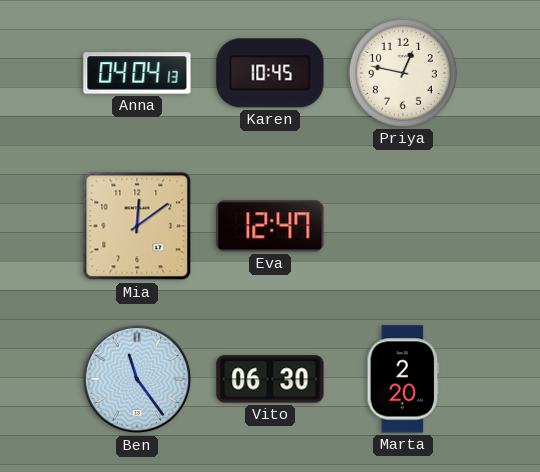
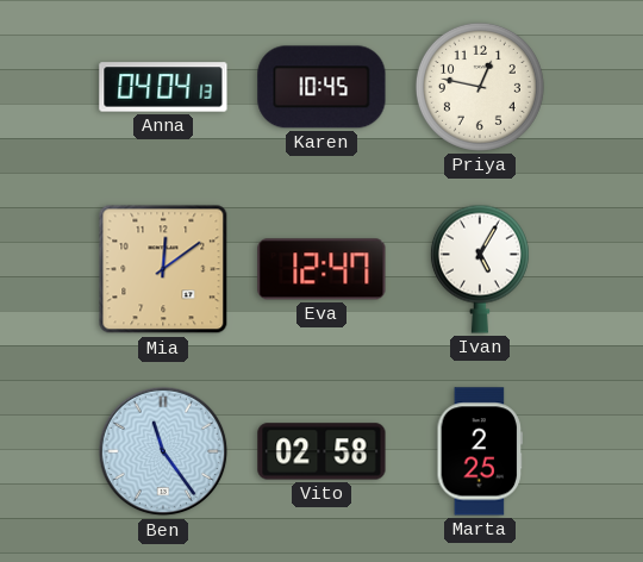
Ivan: none -> 5:05 (480, 269)
Vito: 06:30 -> 02:58 (321, 451)
Marta: 2:20 -> 2:25 (480, 451)
